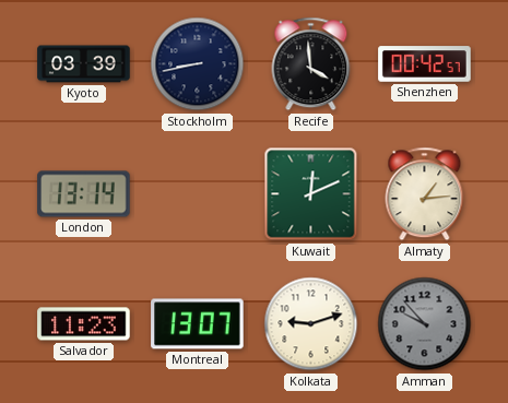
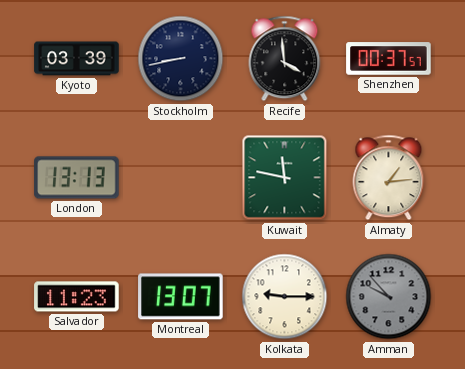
Shenzhen: 00:42 -> 00:37 (389, 59)
London: 13:14 -> 13:13 (77, 178)
Kuwait: 12:11 -> 11:47 (285, 178)
Kolkata: 9:12 -> 9:15 (285, 297)
